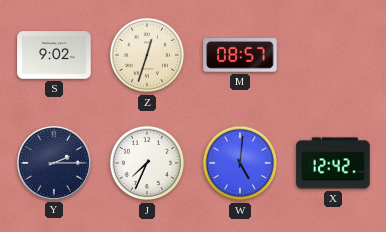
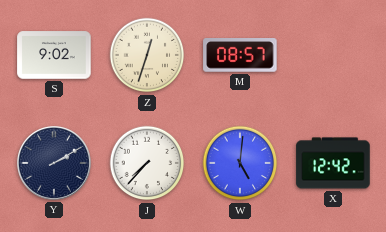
Y: 2:15 -> 2:10 (54, 163)
J: 7:34 -> 7:37 (147, 163)
